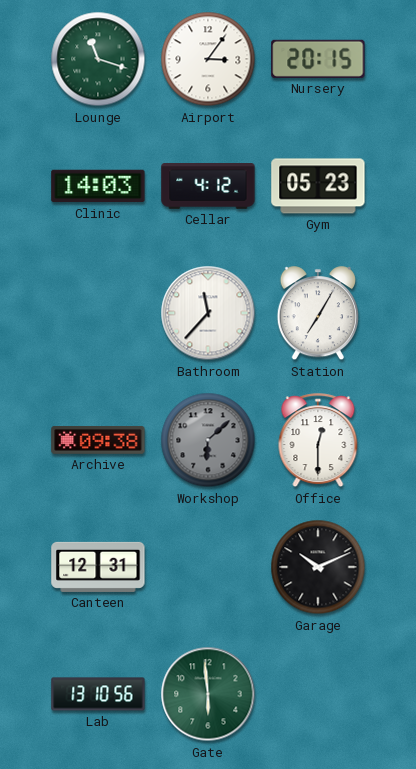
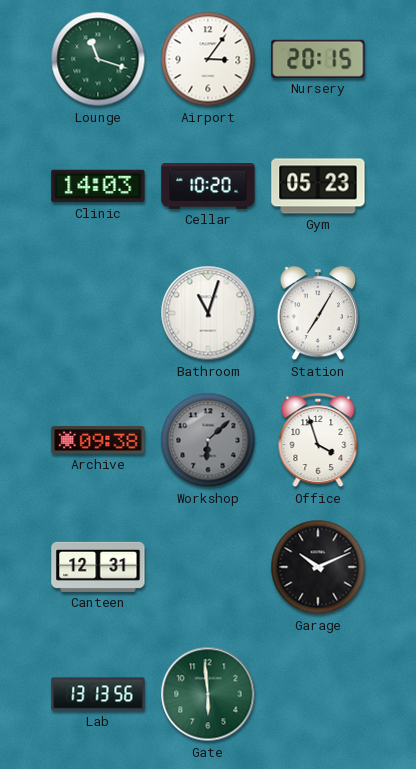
Cellar: 4:12 -> 10:20 (208, 187)
Bathroom: 11:37 -> 11:03 (208, 313)
Office: 12:30 -> 3:57 (318, 441)
Lab: 13:10 -> 13:13 (98, 694)
